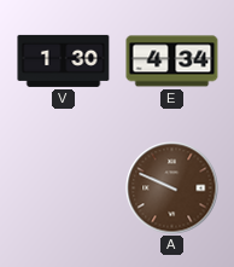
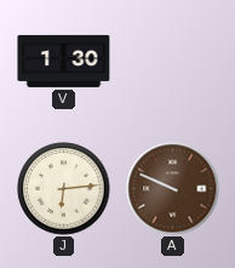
E: 4:34 -> none (172, 62)
J: none -> 6:14 (64, 189)
